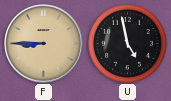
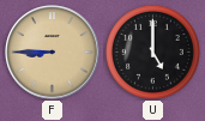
U: 4:58 -> 5:00 (152, 52)
